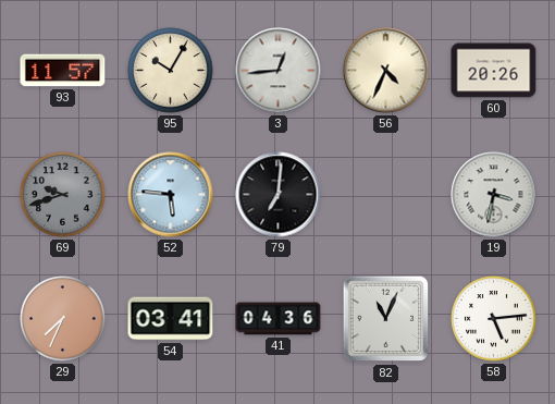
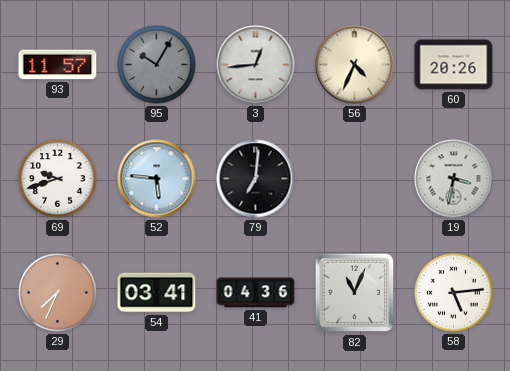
95 dial: cream -> grey (157, 65)
69 dial: grey -> white (58, 179)
